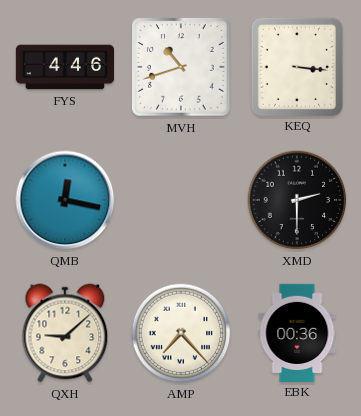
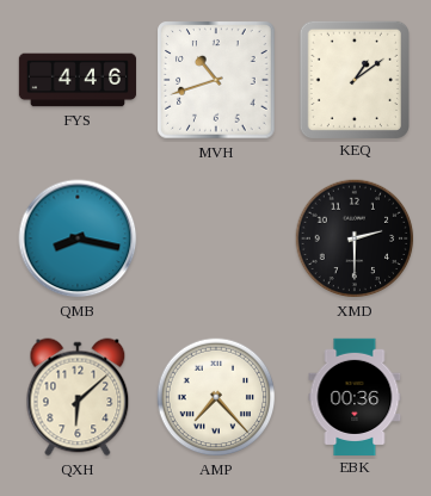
KEQ: 3:16 -> 1:09 (353, 79)
QMB: 12:17 -> 8:17 (78, 238)
QXH: 9:08 -> 6:08 (78, 397)
